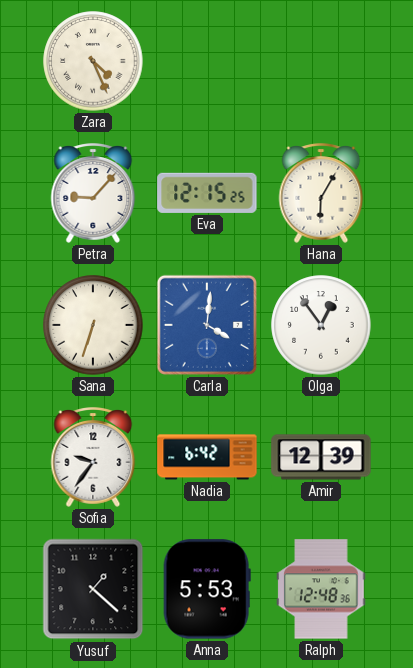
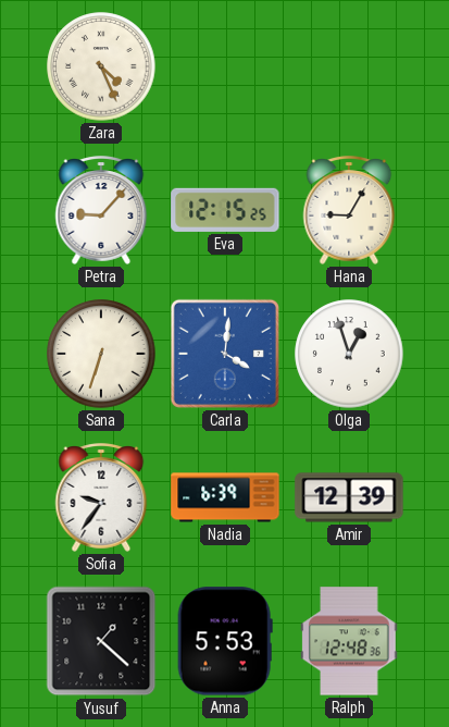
Hana: 6:05 -> 9:05 (349, 210)
Olga: 12:54 -> 12:57 (349, 354)
Nadia: 6:42 -> 6:39 (225, 497)
